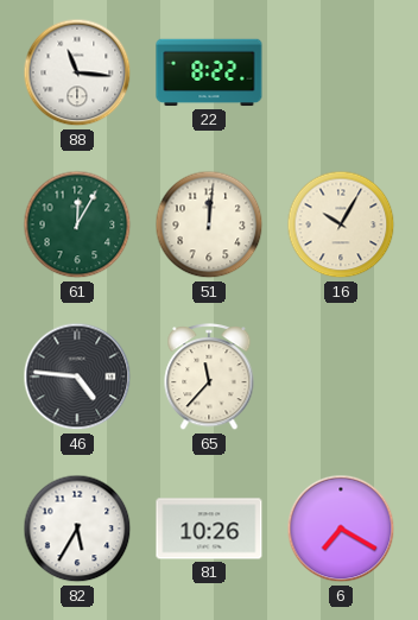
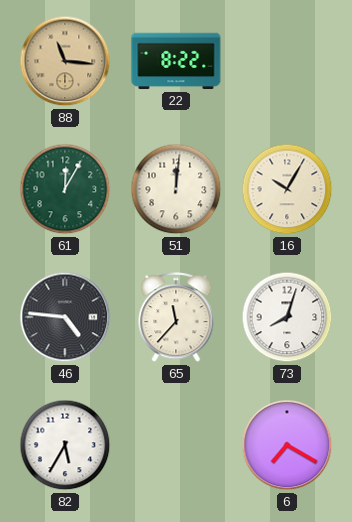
88 dial: white -> champagne (65, 61)
73: none -> 8:03 (287, 317)
81: 10:26 -> none (209, 529)
